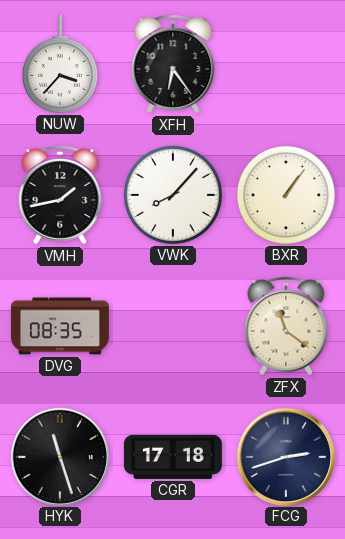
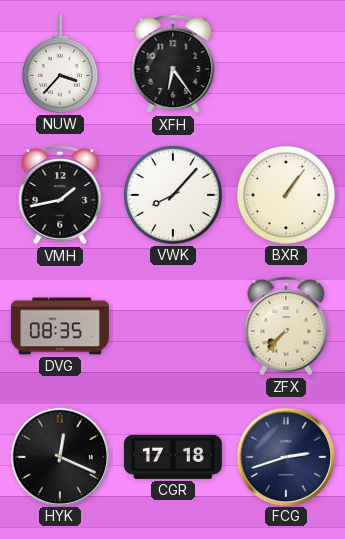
ZFX: 11:21 -> 7:37 (286, 326)
HYK: 11:27 -> 12:19 (59, 456)
